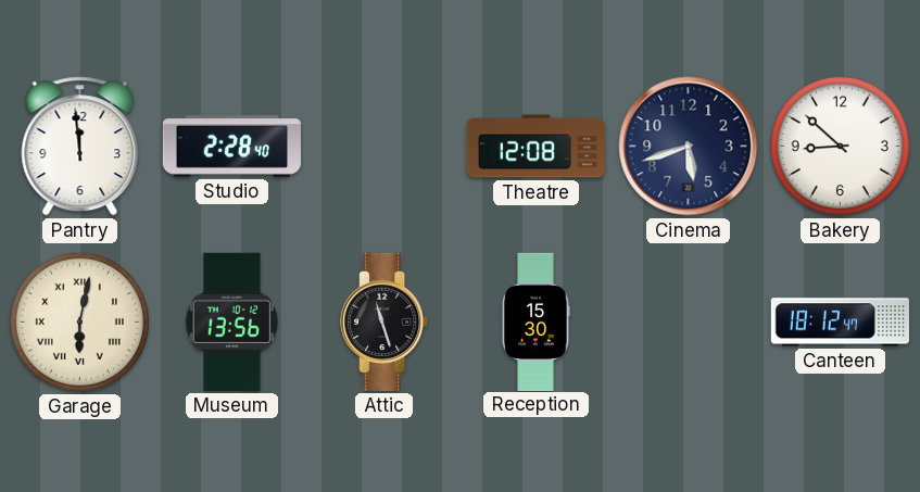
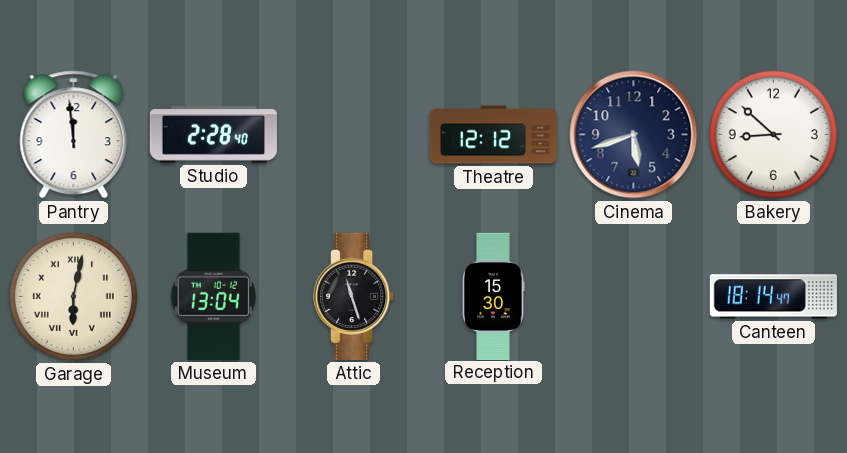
Theatre: 12:08 -> 12:12 (493, 135)
Museum: 13:56 -> 13:04 (213, 296)
Canteen: 18:12 -> 18:14 (773, 297)
